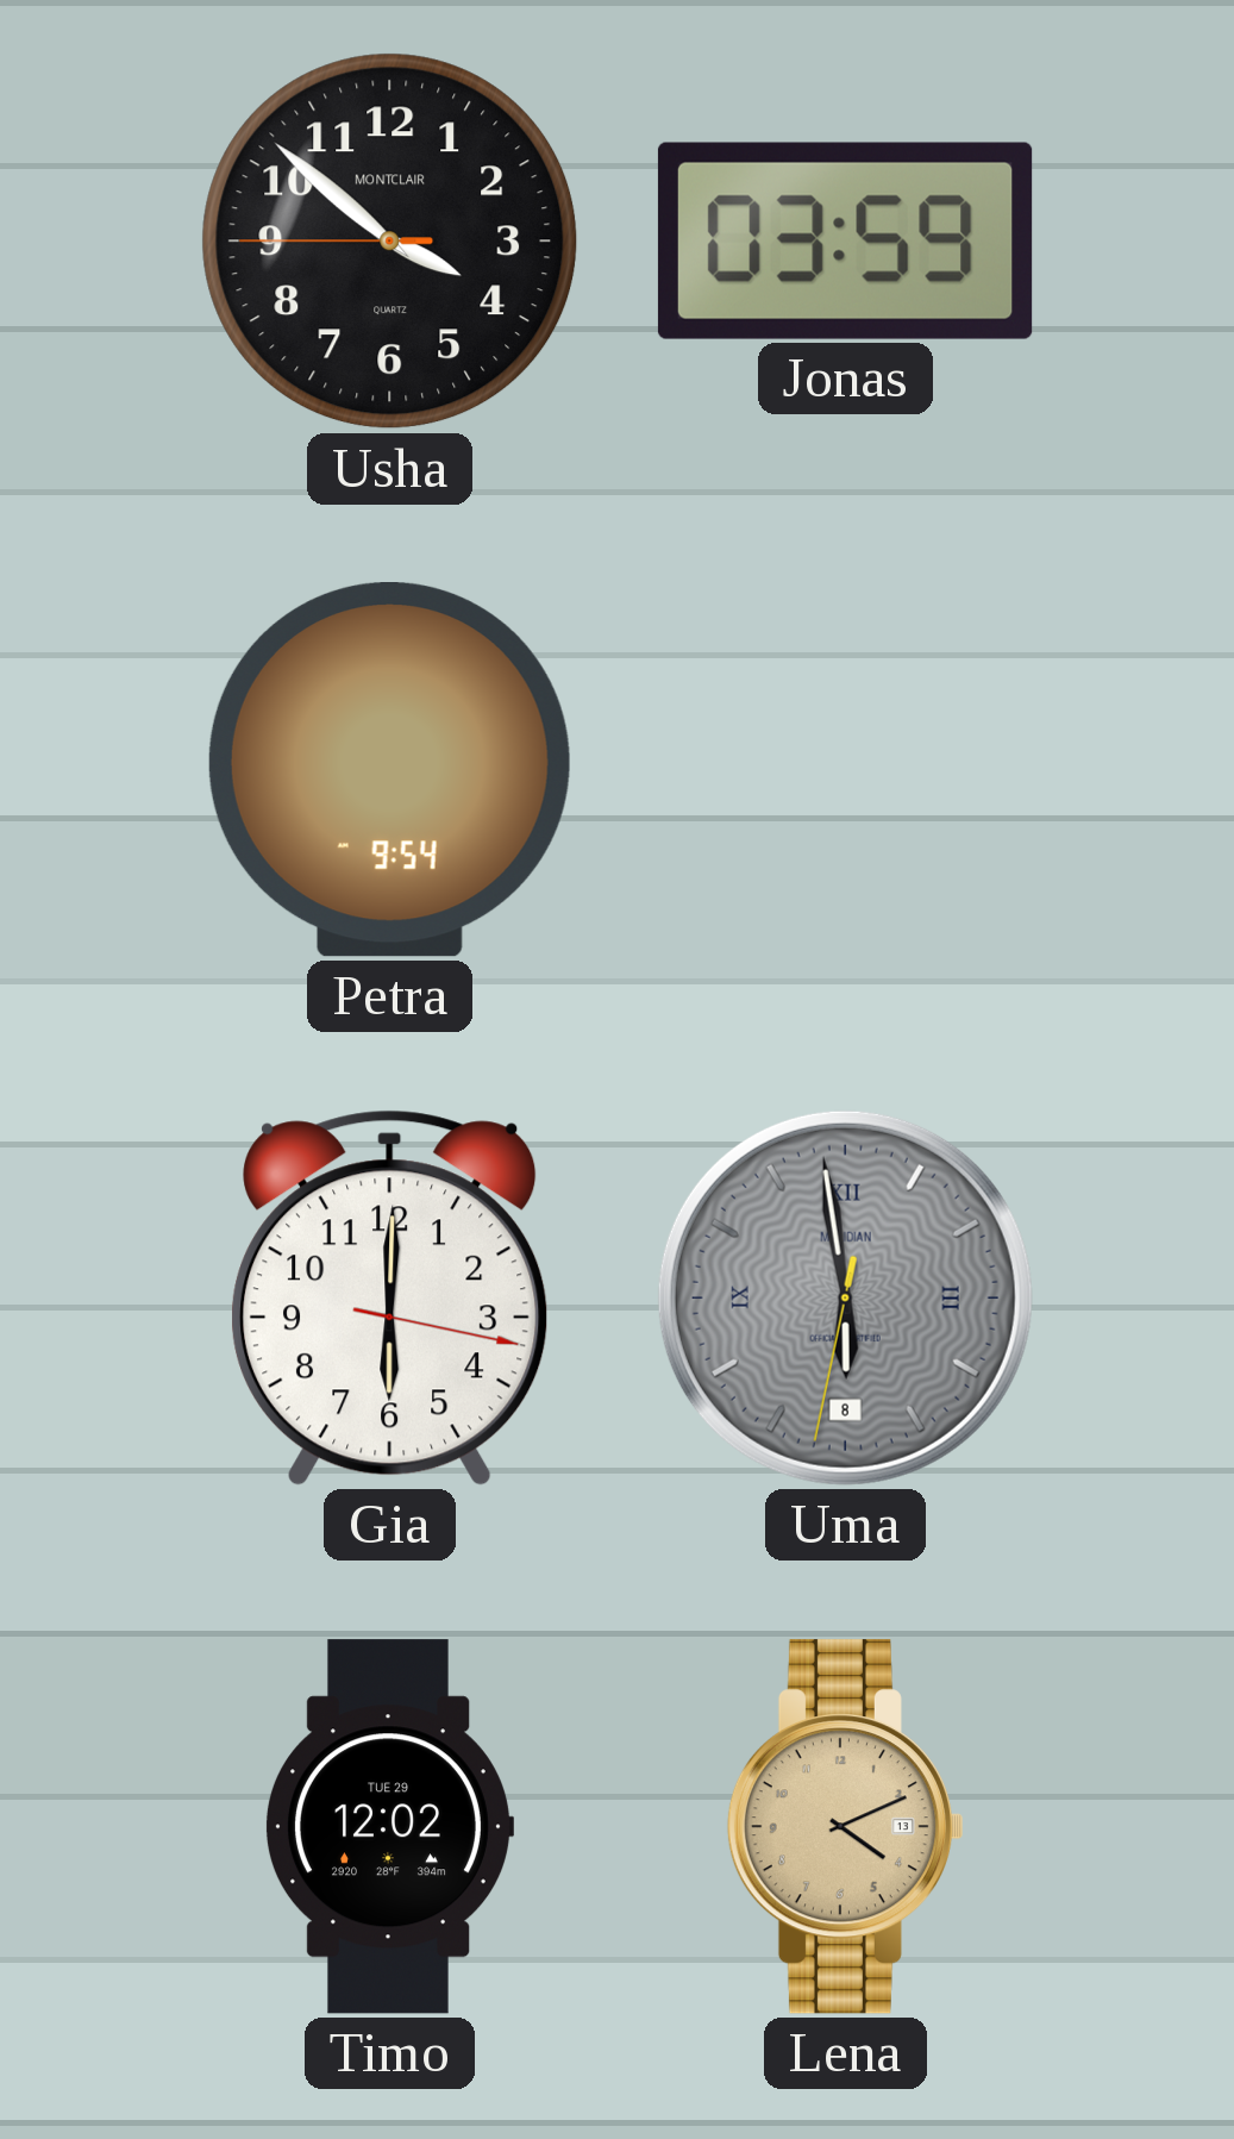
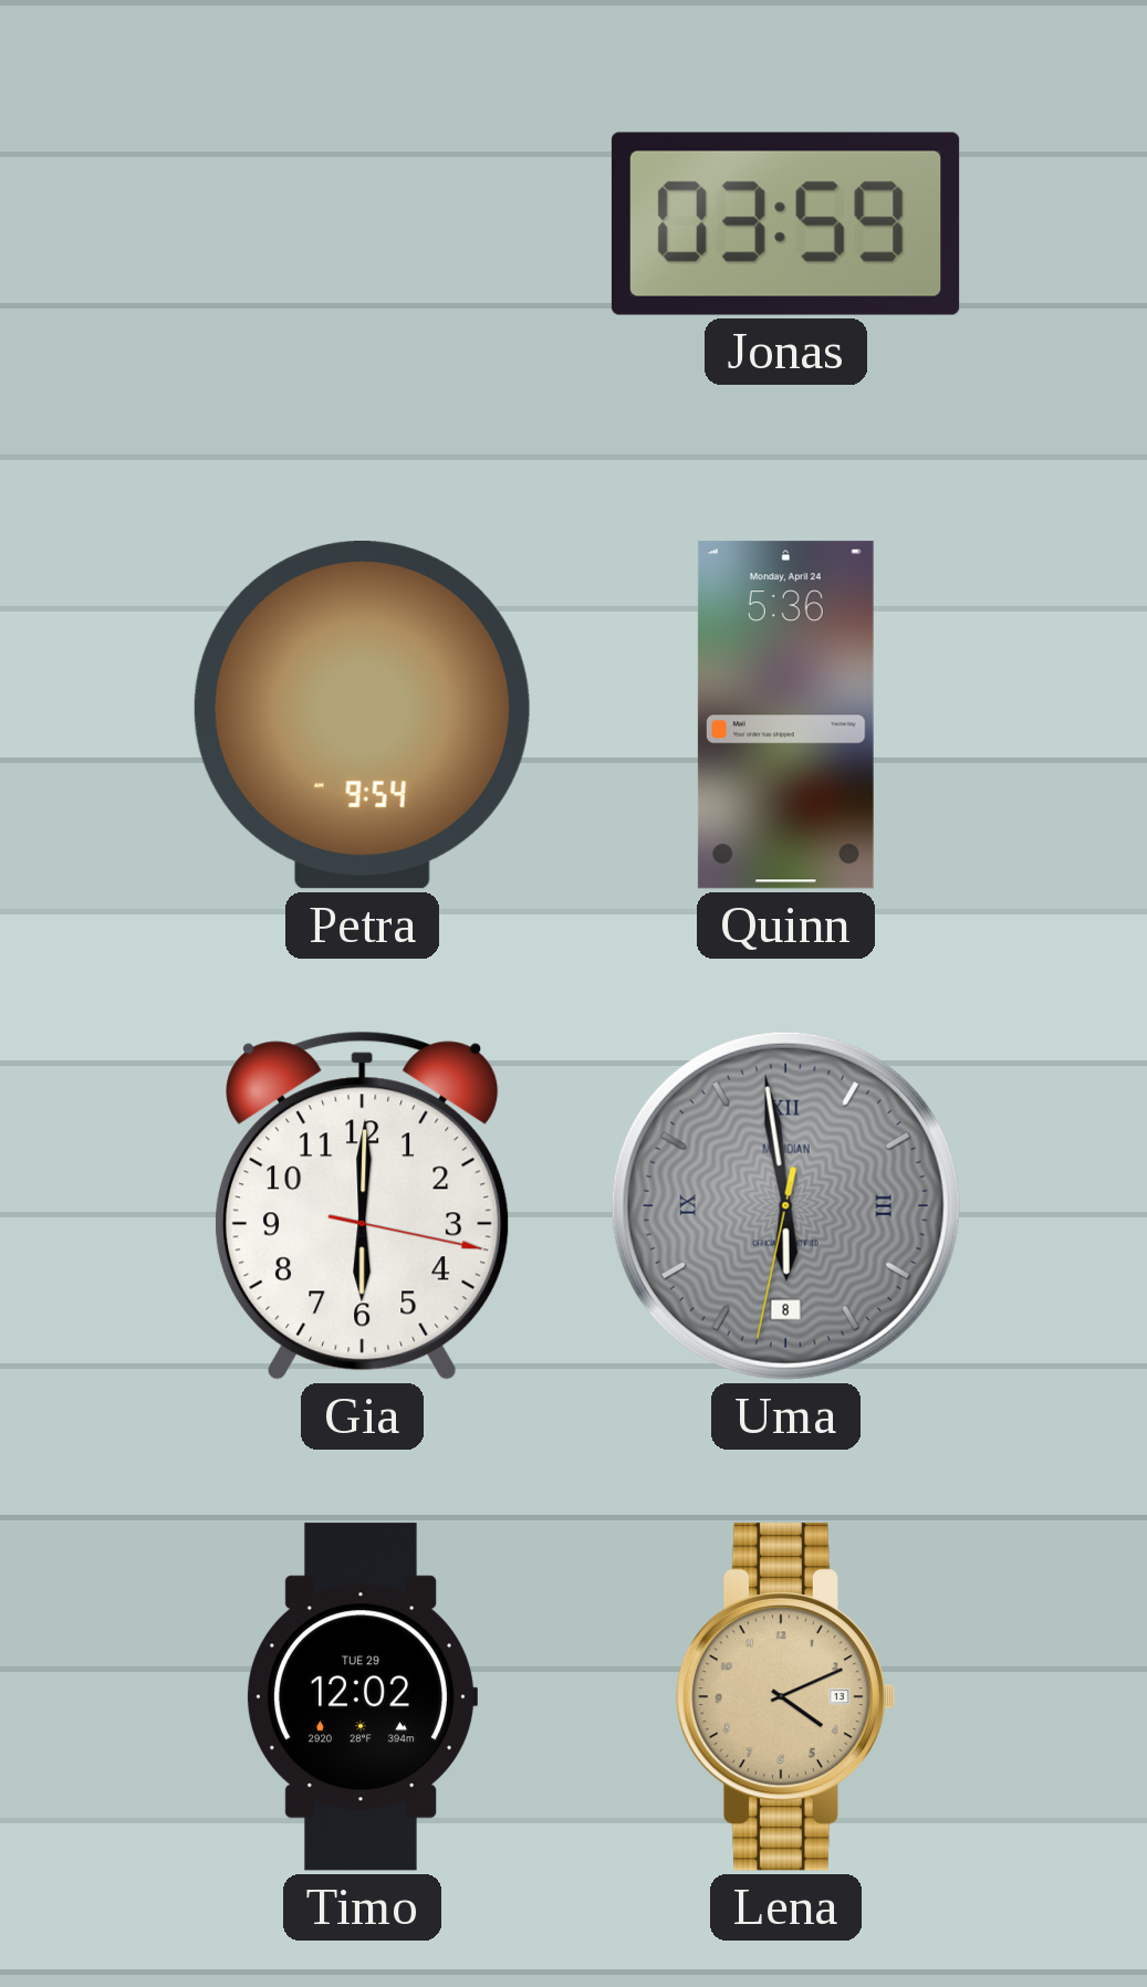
Usha: 3:51 -> none (390, 242)
Quinn: none -> 5:36 (785, 715)
